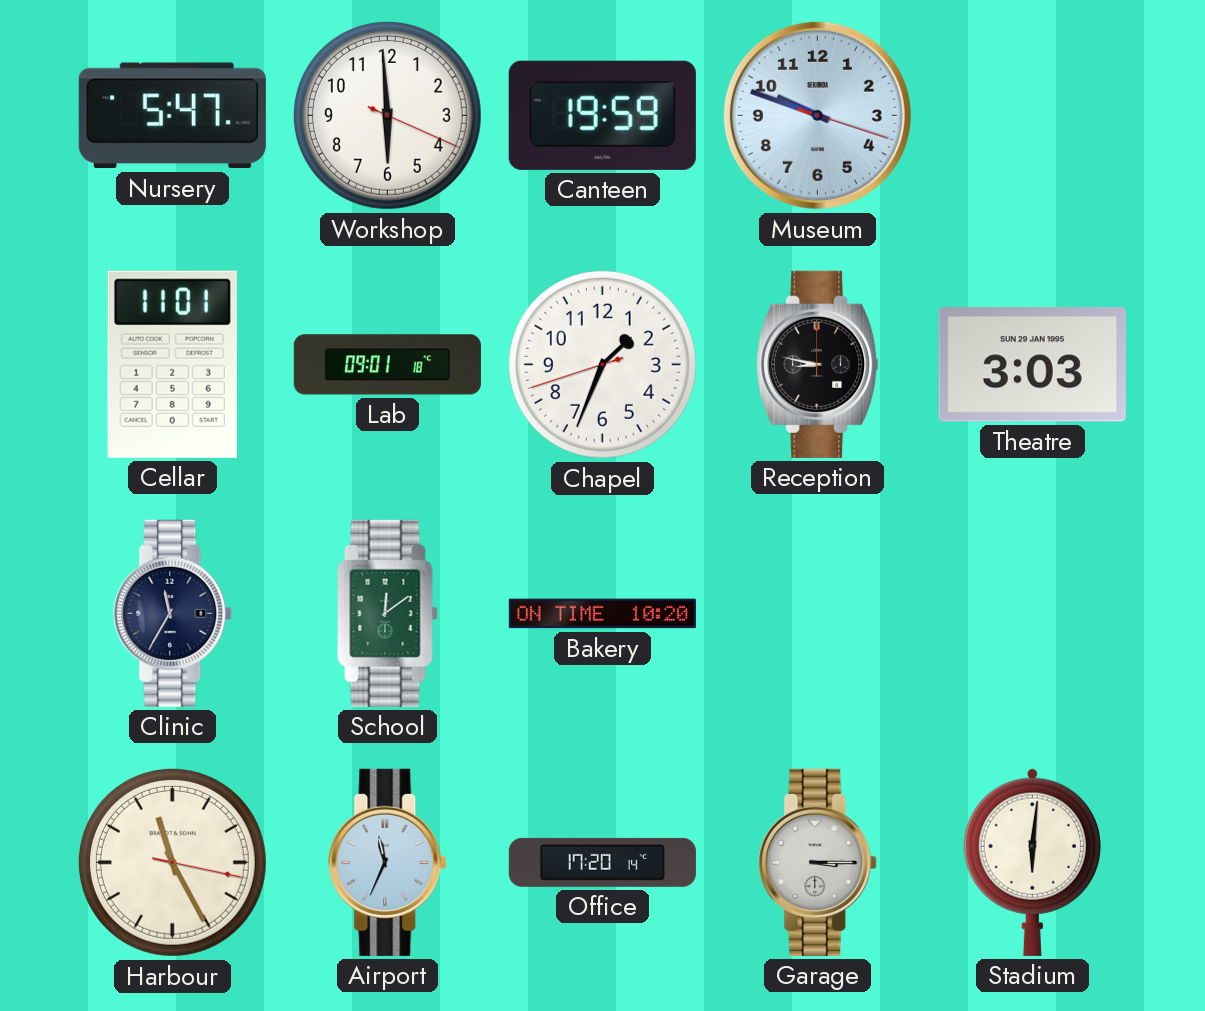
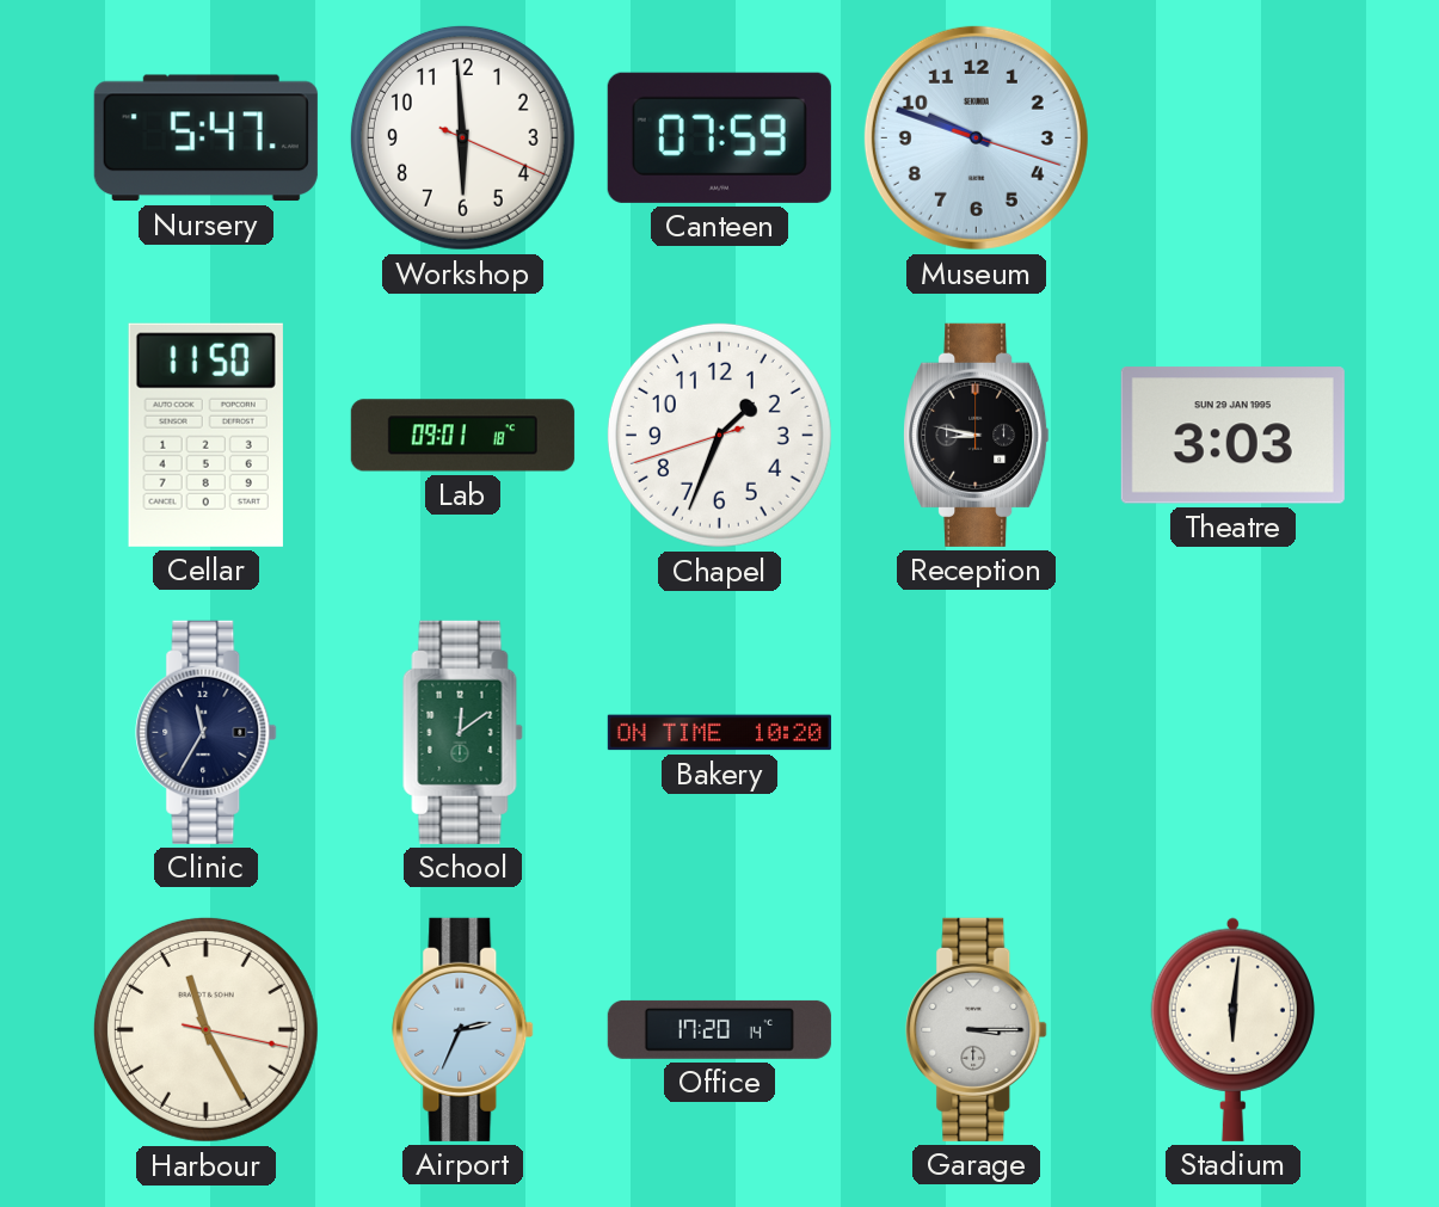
Canteen: 19:59 -> 07:59 (719, 137)
Cellar: 11:01 -> 11:50 (205, 435)
Airport: 11:34 -> 2:34 (463, 1029)
